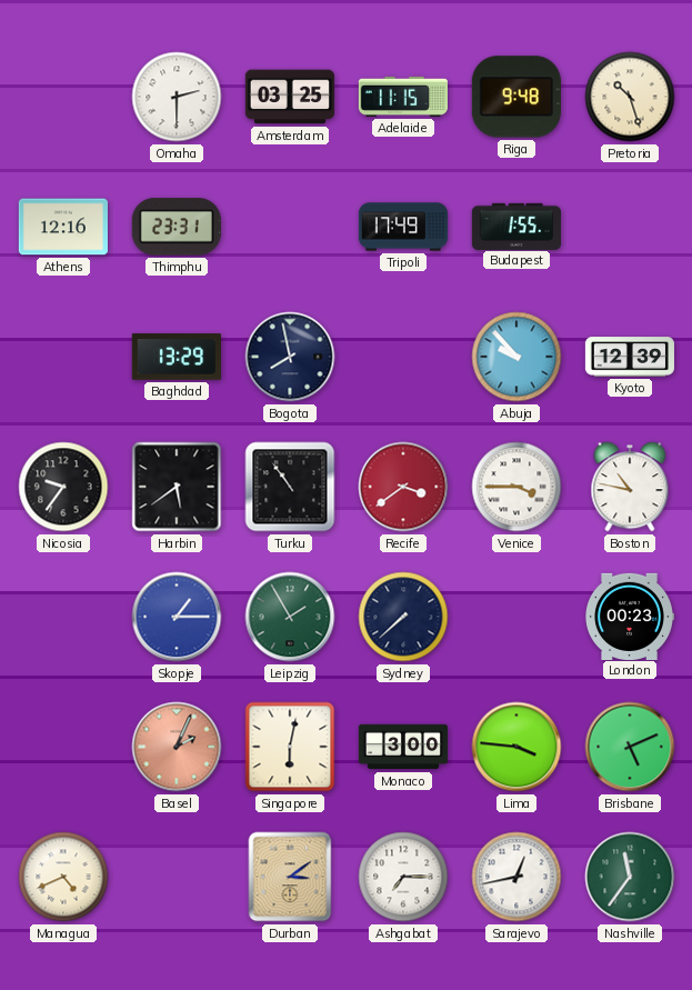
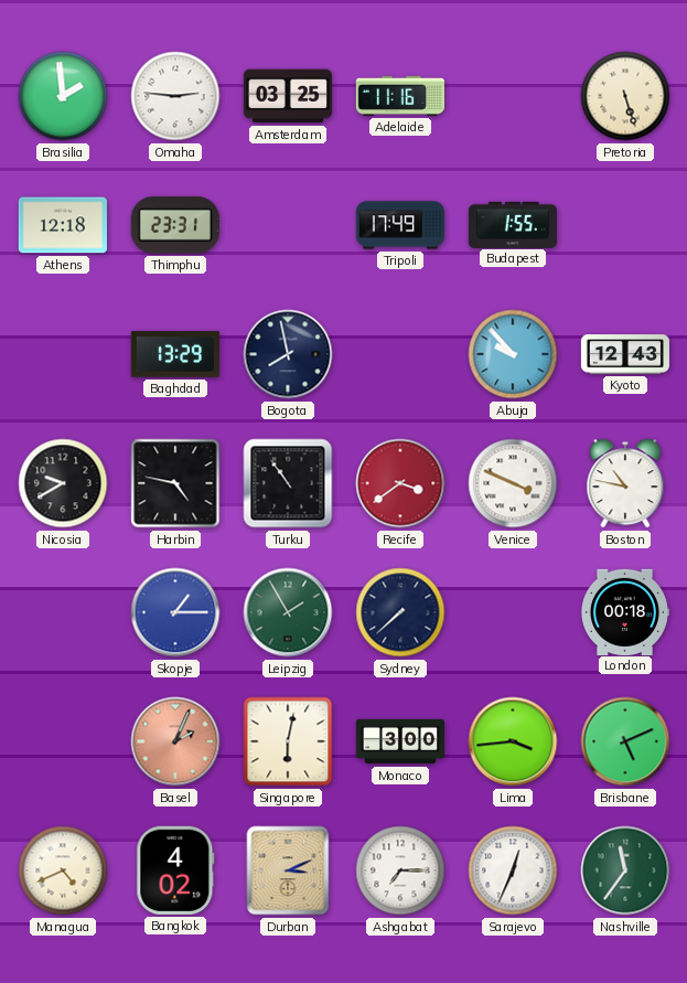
Brasilia: none -> 1:59 (63, 96)
Omaha: 2:30 -> 2:46 (175, 96)
Adelaide: 11:15 -> 11:16 (400, 96)
Riga: 9:48 -> none (517, 97)
Pretoria: 10:27 -> 5:27 (625, 96)
Athens: 12:16 -> 12:18 (63, 225)
Kyoto: 12:39 -> 12:43 (625, 354)
Nicosia: 9:36 -> 9:40 (63, 483)
Harbin: 5:39 -> 4:47 (175, 483)
Venice: 3:45 -> 3:49 (513, 483)
London: 00:23 -> 00:18 (624, 611)
Lima: 3:46 -> 3:44 (513, 741)
Bangkok: none -> 4:02 (175, 870)
Durban: 3:09 -> 3:11 (288, 870)
Sarajevo: 12:43 -> 12:34 (513, 870)
